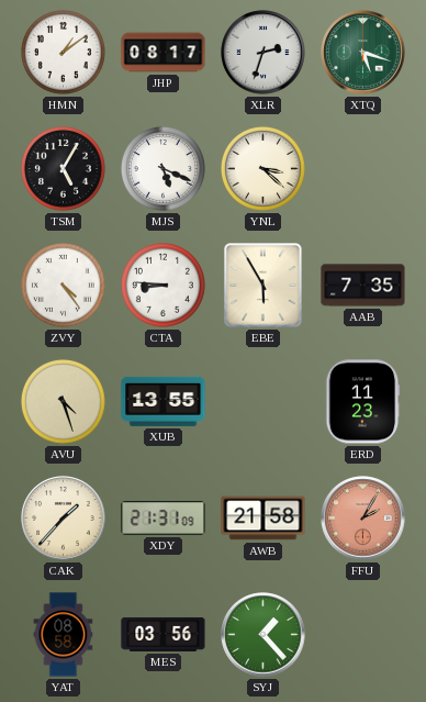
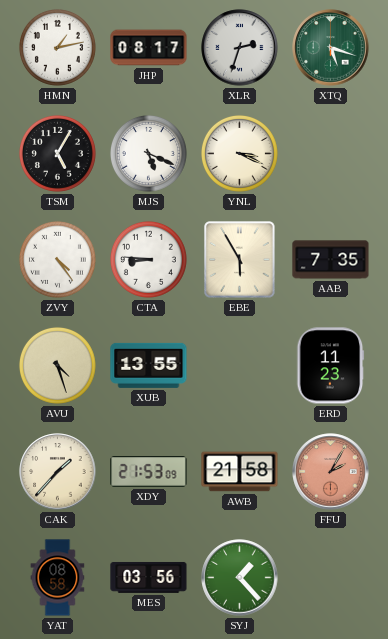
HMN: 1:09 -> 1:13 (57, 47)
YNL: 3:22 -> 3:19 (239, 153)
XDY: 21:31 -> 21:53 (149, 472)
